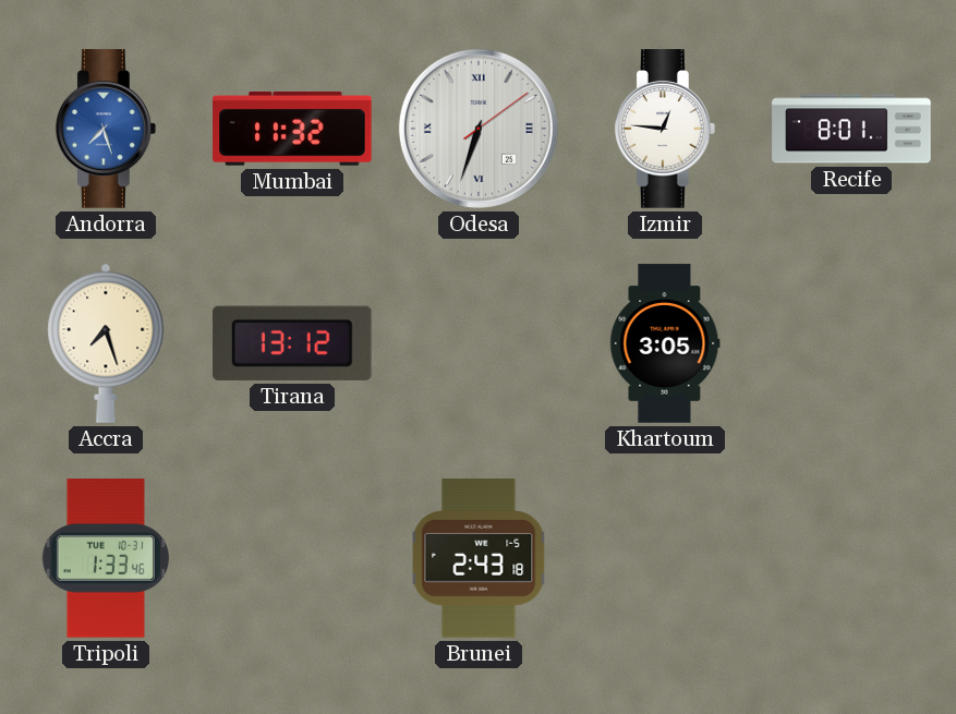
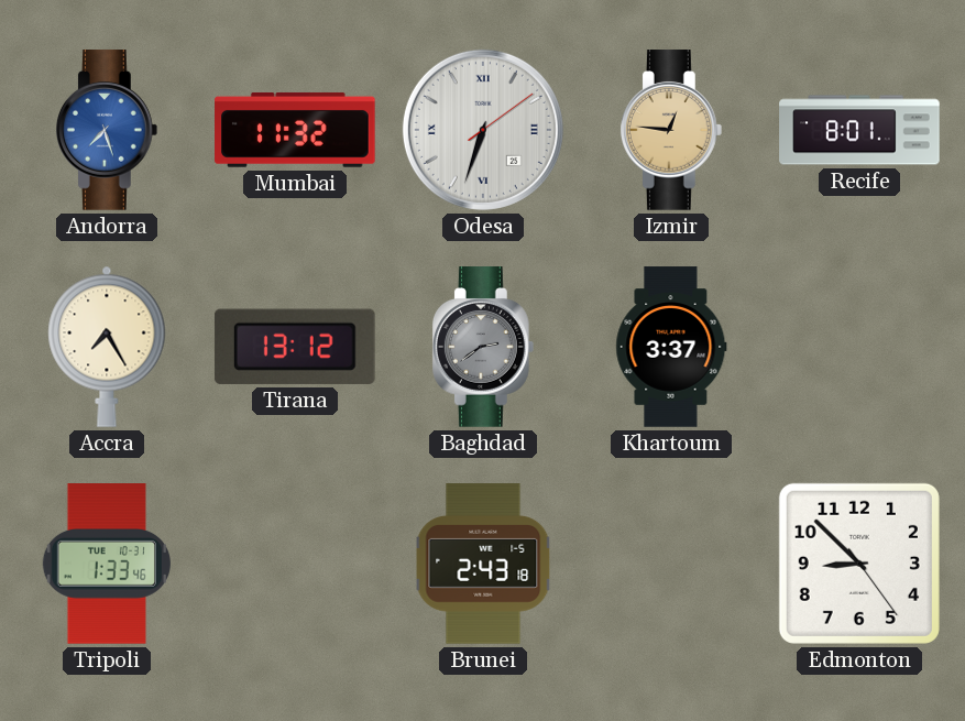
Izmir dial: white -> champagne (671, 130)
Accra: 7:27 -> 7:25 (107, 347)
Baghdad: none -> 2:39 (483, 347)
Khartoum: 3:05 -> 3:37 (671, 347)
Edmonton: none -> 8:52 (859, 564)
